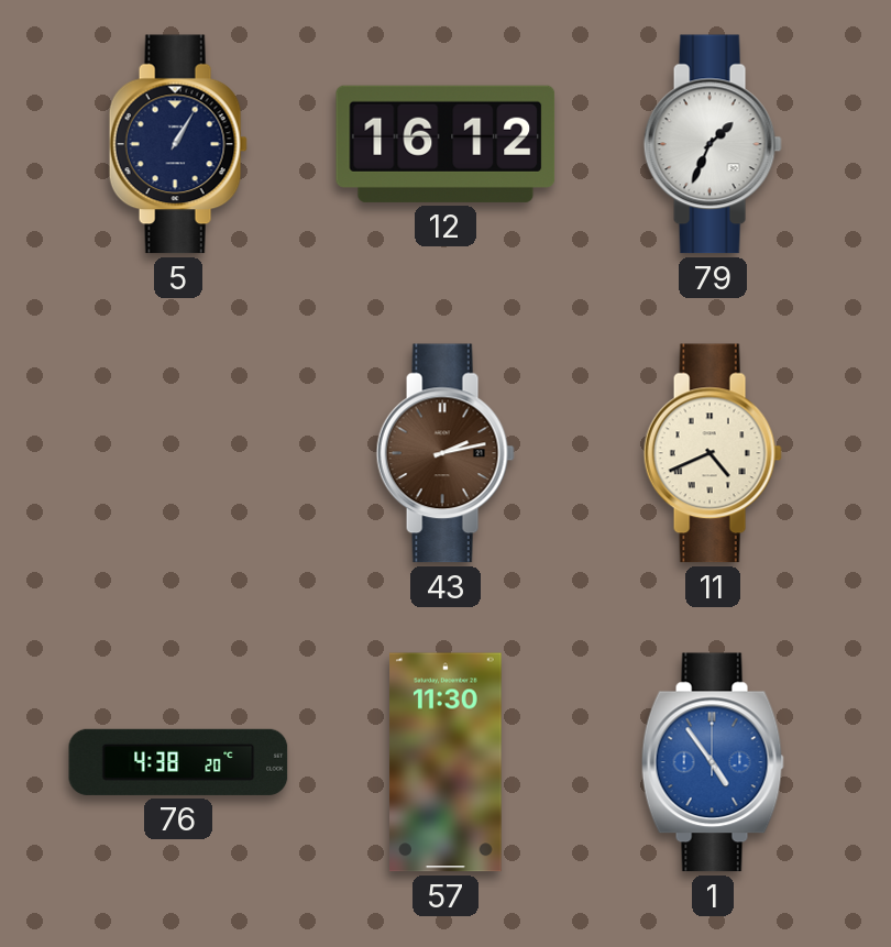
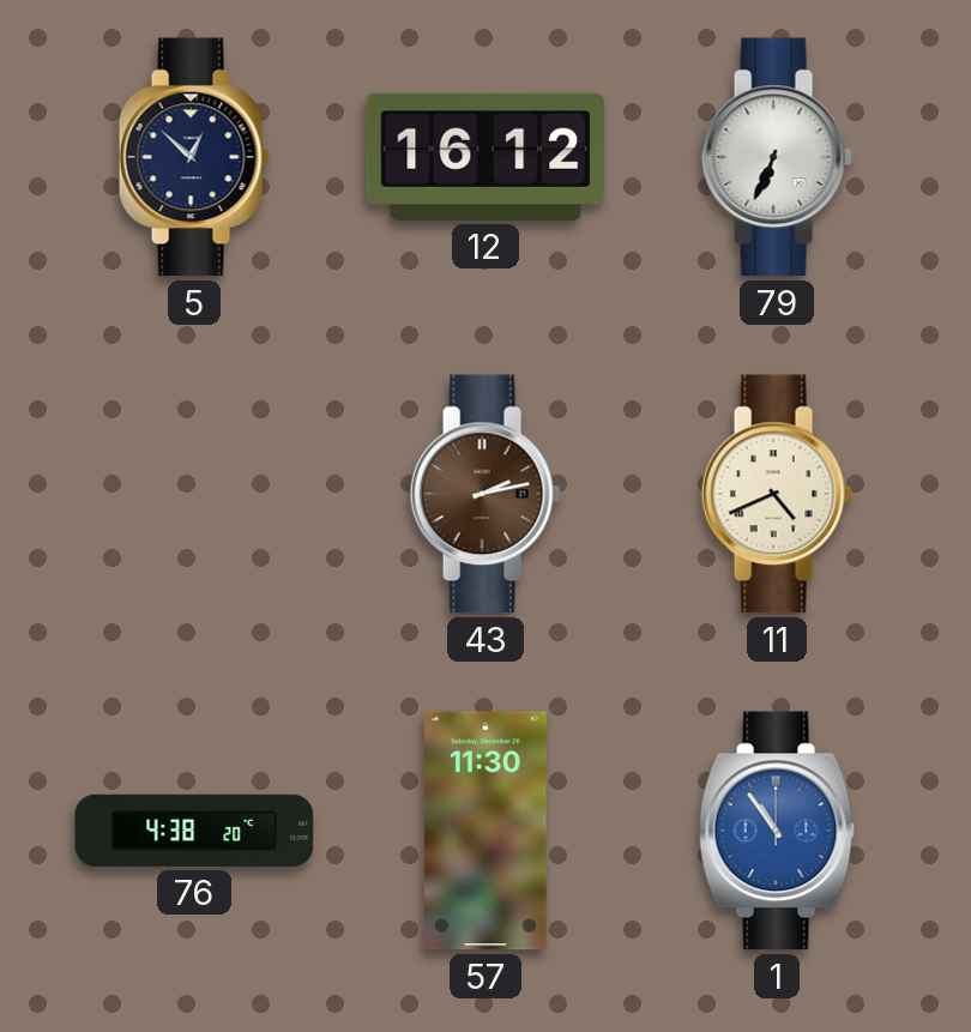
5: 1:05 -> 12:52 (194, 157)
79: 1:34 -> 6:34 (777, 157)
1: 4:54 -> 10:54 (777, 831)
